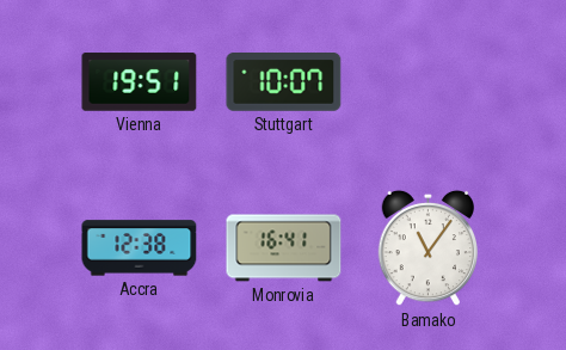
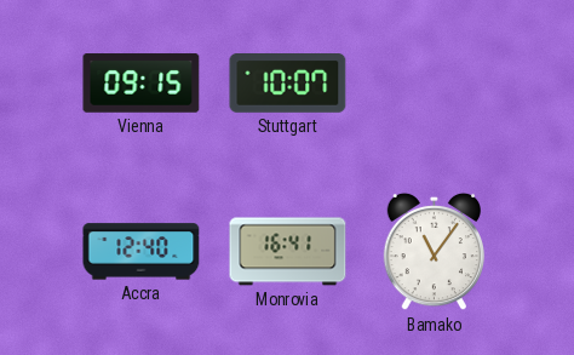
Vienna: 19:51 -> 09:15 (142, 84)
Accra: 12:38 -> 12:40 (142, 252)
